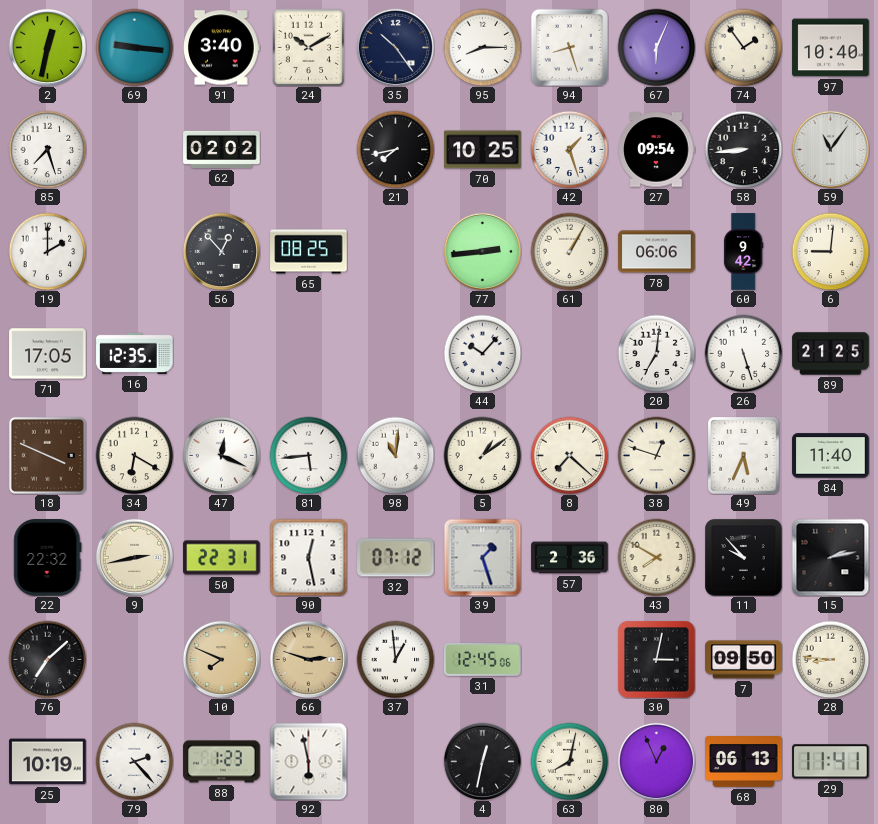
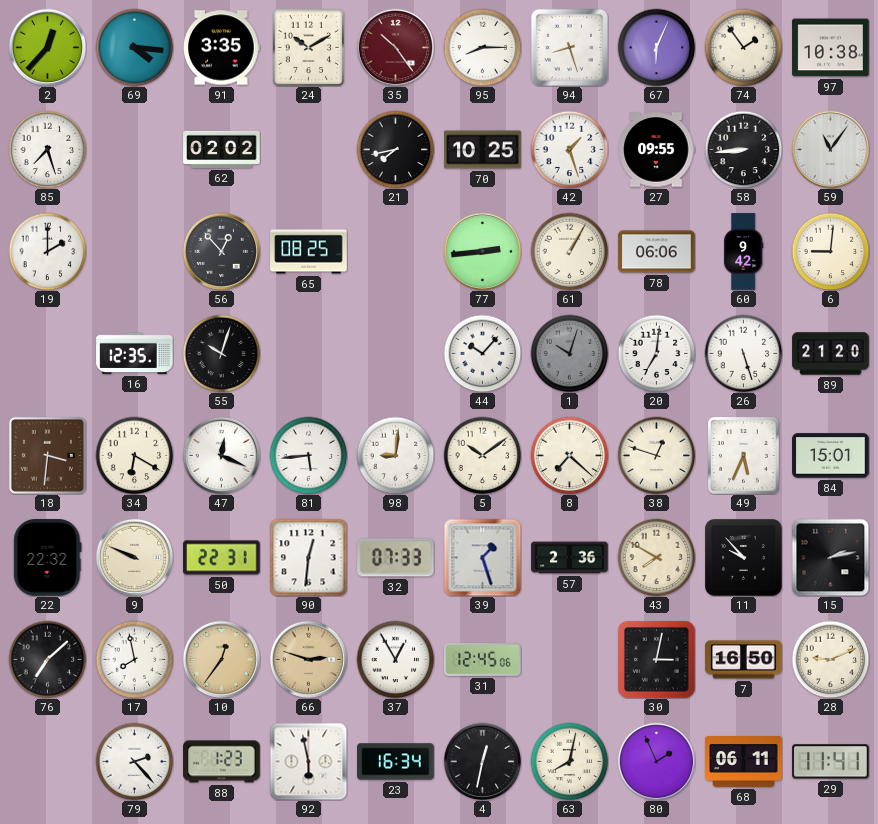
2: 12:32 -> 12:37 (47, 47)
69: 9:16 -> 4:16 (134, 47)
91: 3:40 -> 3:35 (222, 48)
35 dial: navy -> burgundy (395, 47)
97: 10:40 -> 10:38 (831, 48)
27: 09:54 -> 09:55 (656, 150)
71: 17:05 -> none (48, 354)
55: none -> 10:03 (221, 353)
1: none -> 10:03 (569, 353)
89: 21:25 -> 21:20 (831, 354)
18: 3:49 -> 3:31 (47, 455)
98: 11:01 -> 9:01 (395, 455)
5: 1:09 -> 10:09 (482, 455)
84: 11:40 -> 15:01 (831, 456)
9: 2:43 -> 9:49 (134, 557)
90: 12:28 -> 12:31 (308, 557)
32: 07:12 -> 07:33 (396, 558)
17: none -> 7:58 (134, 659)
10: 7:49 -> 12:36 (221, 659)
37: 12:59 -> 12:55 (395, 659)
7: 09:50 -> 16:50 (744, 660)
28: 8:46 -> 9:11 (830, 659)
25: 10:19 -> none (48, 762)
23: none -> 16:34 (396, 762)
80: 12:56 -> 1:56 (656, 761)
68: 06:13 -> 06:11 (744, 762)
